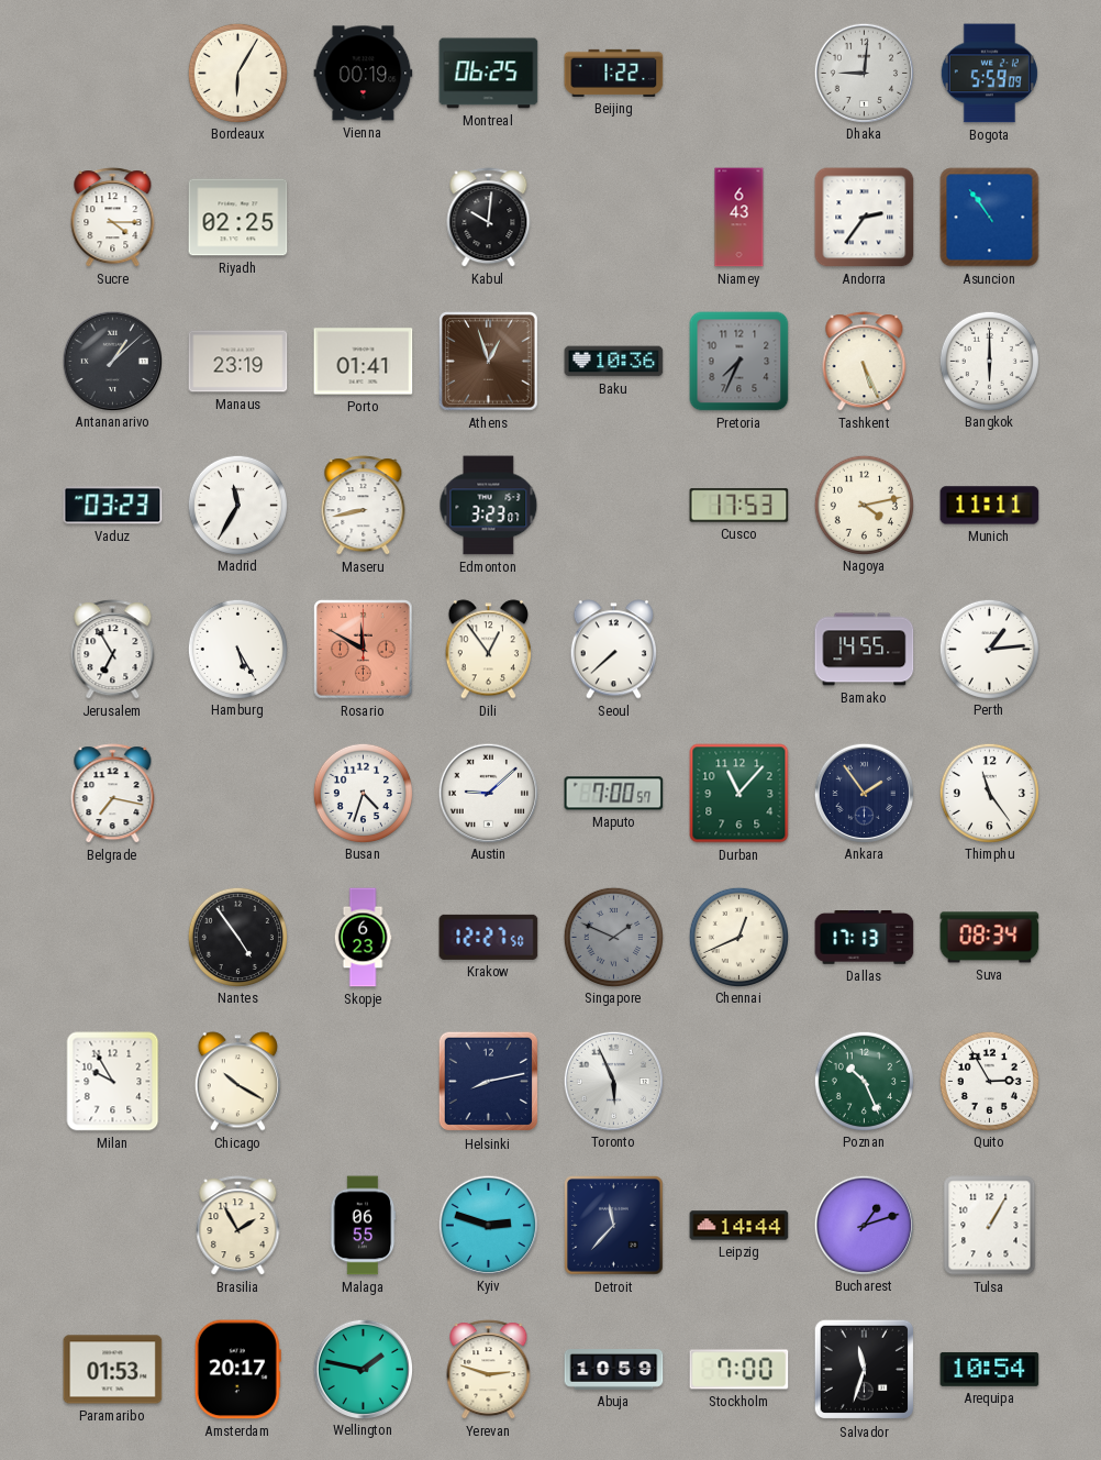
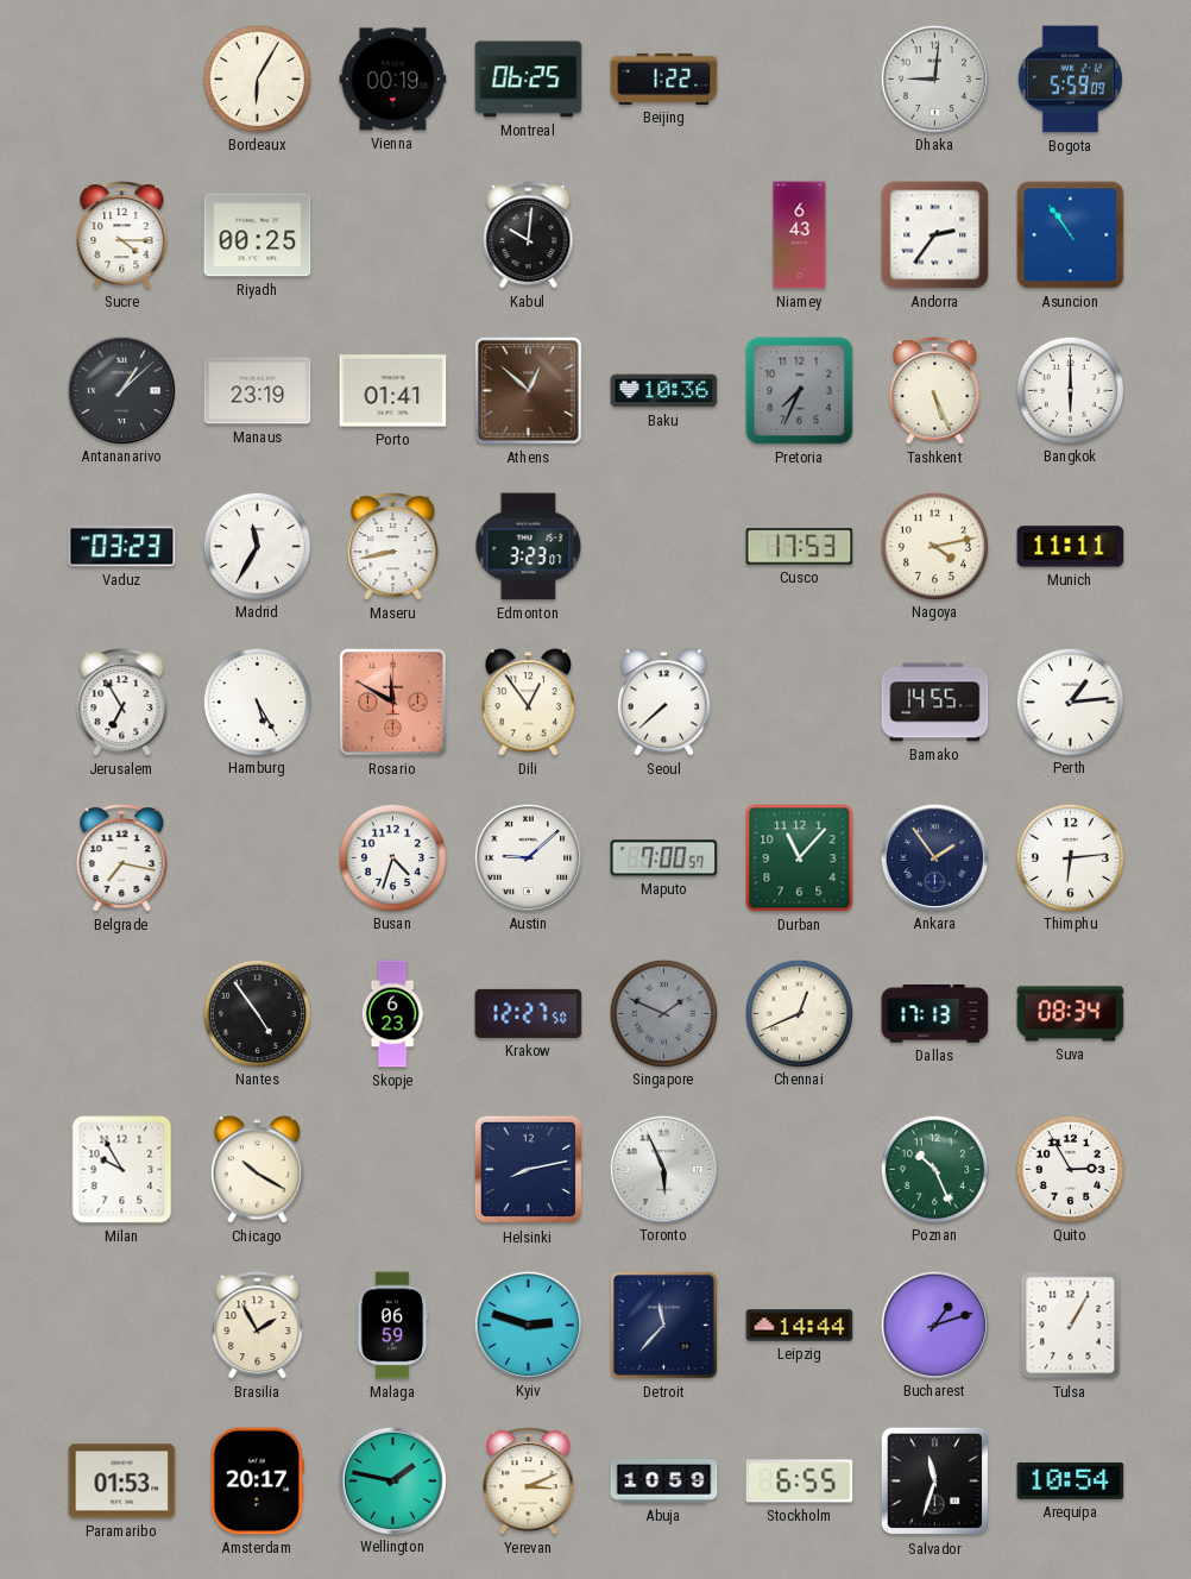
Riyadh: 02:25 -> 00:25 (258, 235)
Athens: 12:57 -> 12:52 (529, 391)
Thimphu: 11:24 -> 6:14 (1070, 857)
Malaga: 06:55 -> 06:59 (392, 1326)
Yerevan: 2:48 -> 3:11 (529, 1482)
Stockholm: 7:00 -> 6:55 (800, 1482)
